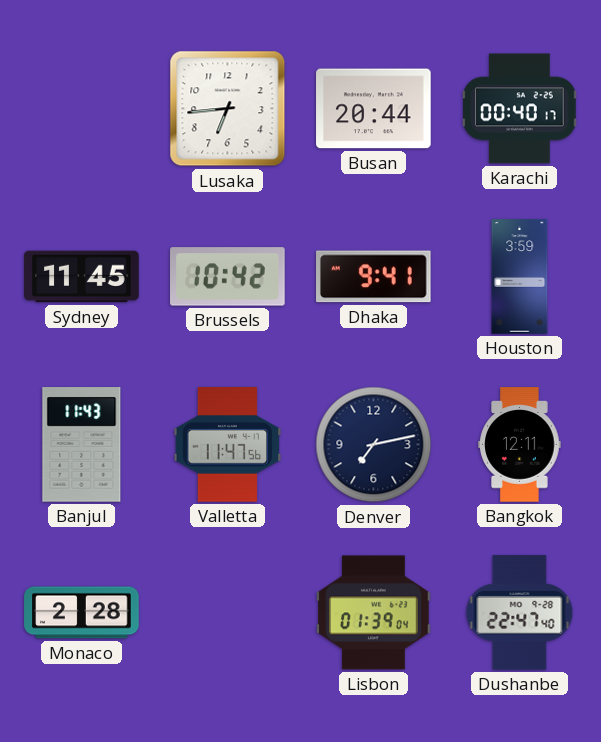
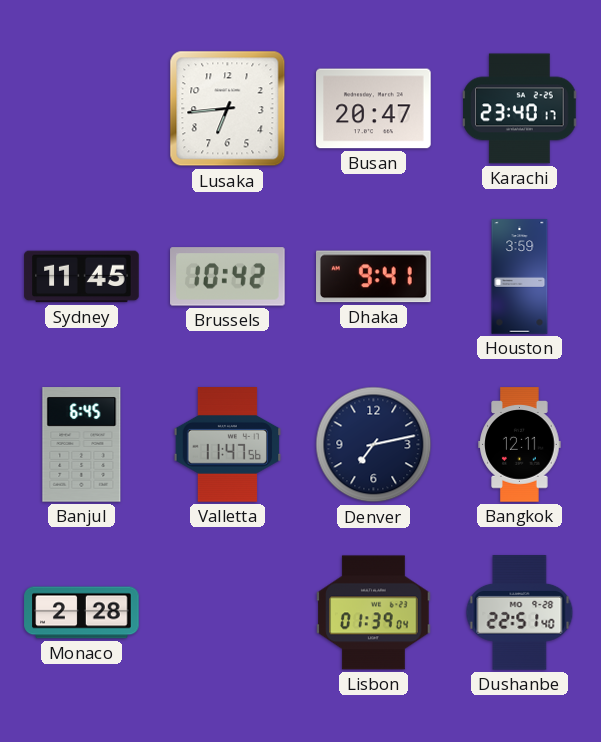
Busan: 20:44 -> 20:47 (374, 109)
Karachi: 00:40 -> 23:40 (520, 109)
Banjul: 11:43 -> 6:45 (82, 445)
Dushanbe: 22:47 -> 22:51 (520, 613)
